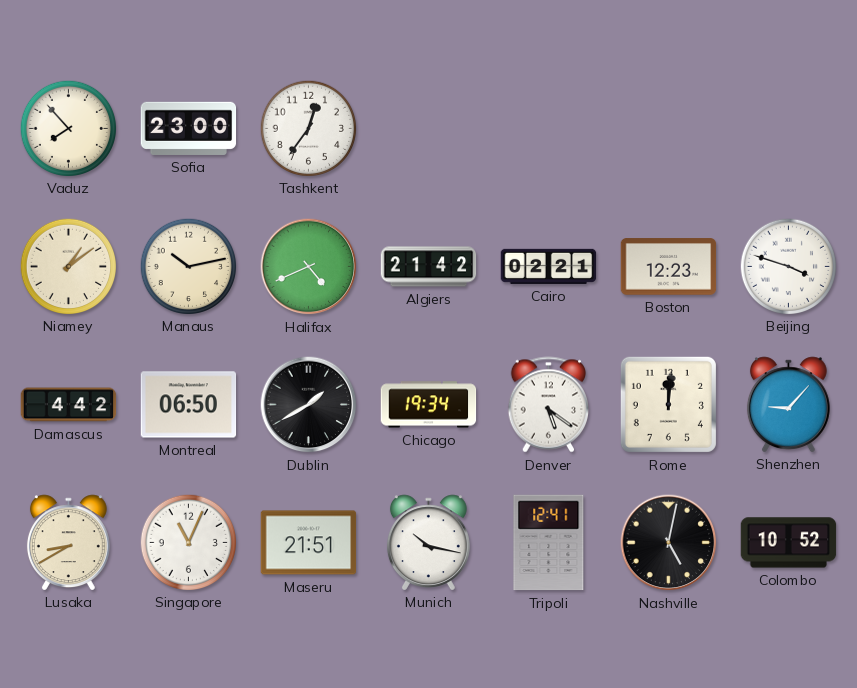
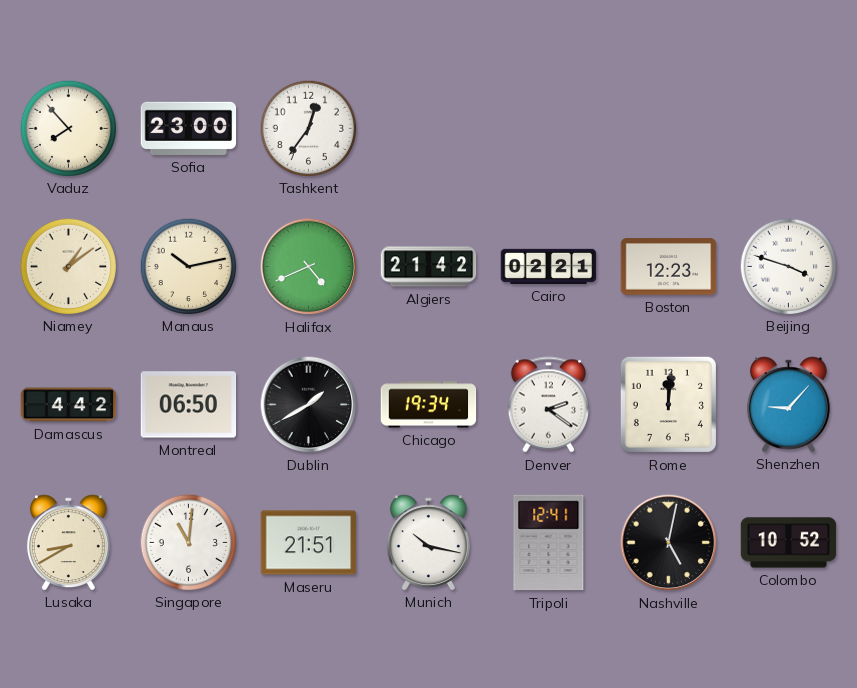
Denver: 5:21 -> 2:21 (548, 405)
Singapore: 11:04 -> 11:01 (188, 542)
